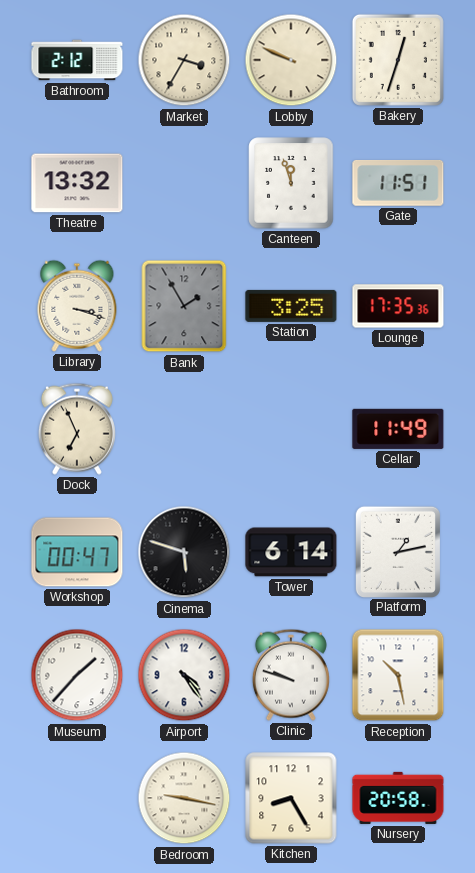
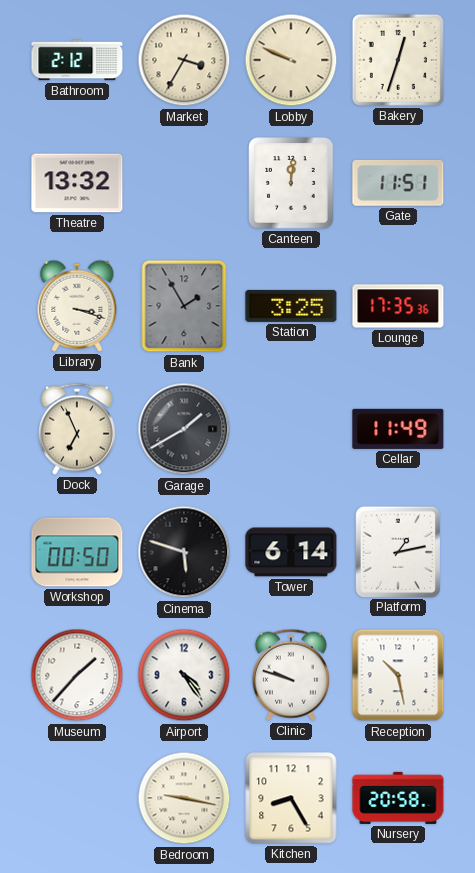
Canteen: 11:57 -> 12:01 (291, 183)
Garage: none -> 1:40 (184, 429)
Workshop: 00:47 -> 00:50 (77, 552)
